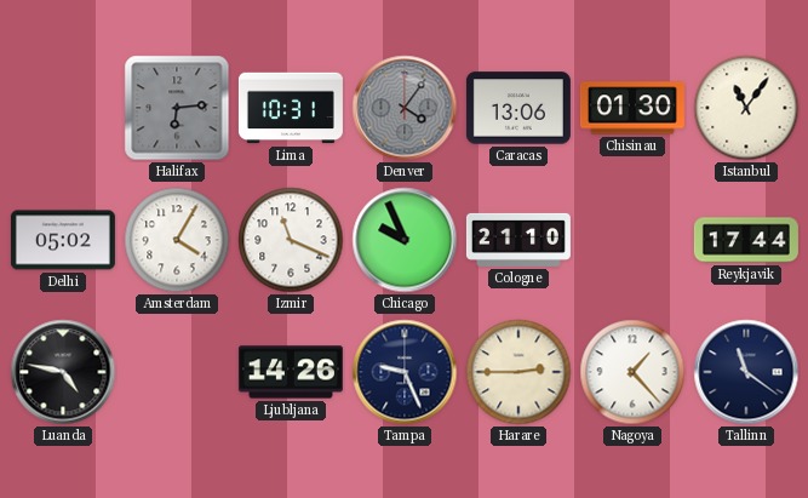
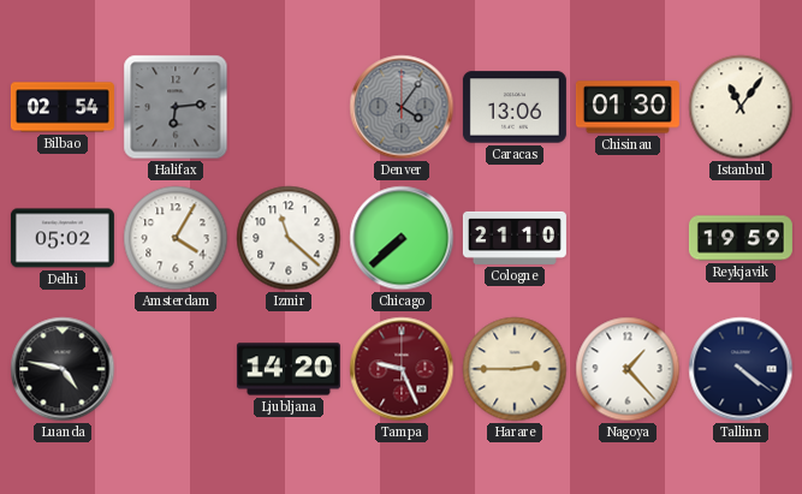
Bilbao: none -> 02:54 (63, 107)
Lima: 10:31 -> none (291, 108)
Izmir: 11:19 -> 11:22 (289, 238)
Chicago: 9:56 -> 7:38 (402, 238)
Reykjavik: 17:44 -> 19:59 (741, 238)
Ljubljana: 14:26 -> 14:20 (289, 369)
Tampa dial: navy -> burgundy (402, 369)
Tallinn: 11:21 -> 4:21 (741, 369)
